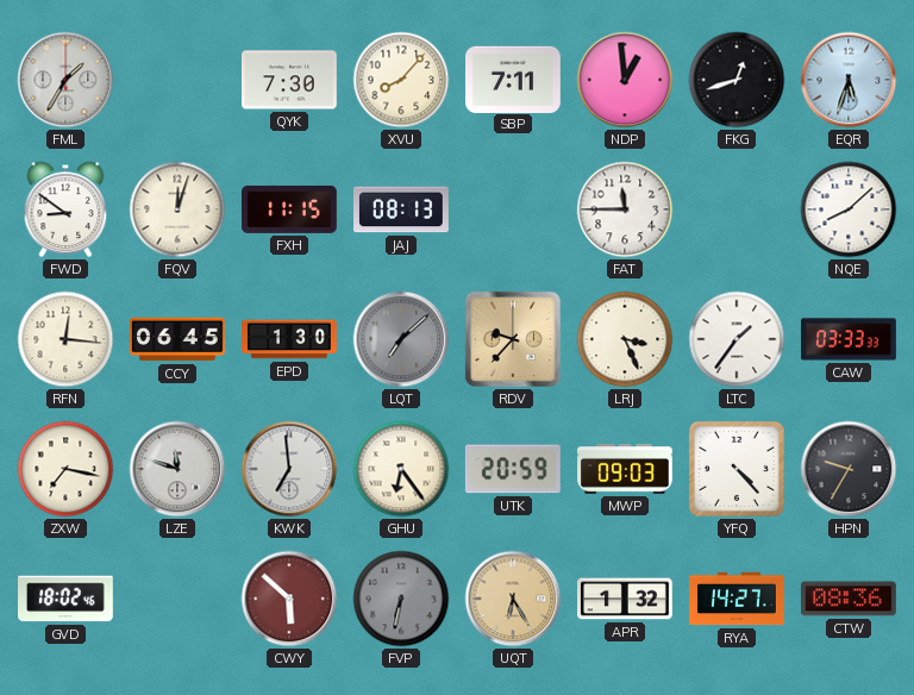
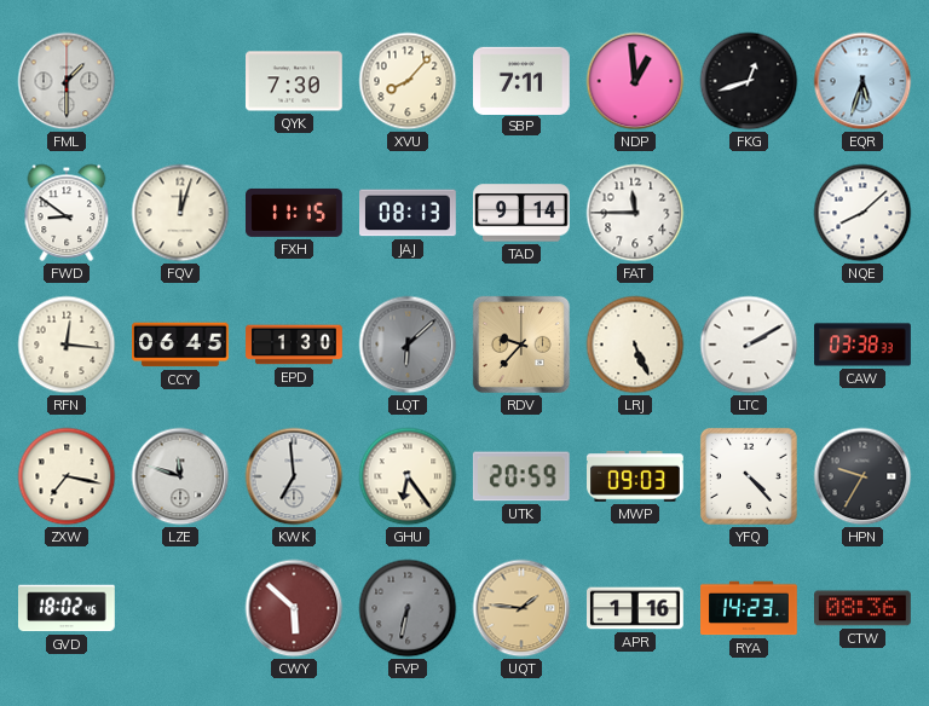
FML: 1:35 -> 1:30 (67, 81)
TAD: none -> 9:14 (523, 213)
LQT: 7:08 -> 6:08 (408, 345)
LRJ: 3:26 -> 5:26 (635, 345)
LTC: 1:36 -> 2:10 (749, 345)
CAW: 03:33 -> 03:38 (862, 345)
UQT: 6:25 -> 1:46 (521, 608)
APR: 1:32 -> 1:16 (636, 608)
RYA: 14:27 -> 14:23 (750, 608)
